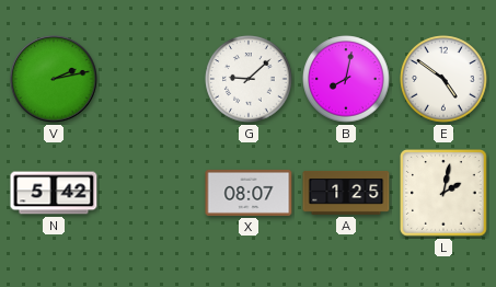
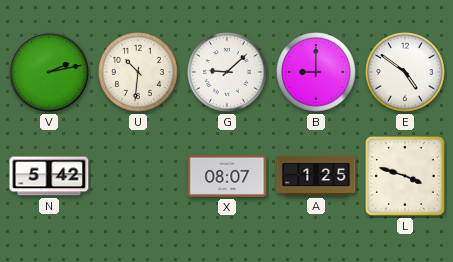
U: none -> 10:31 (138, 72)
B: 8:02 -> 9:00 (316, 72)
L: 2:02 -> 3:48 (406, 177)
